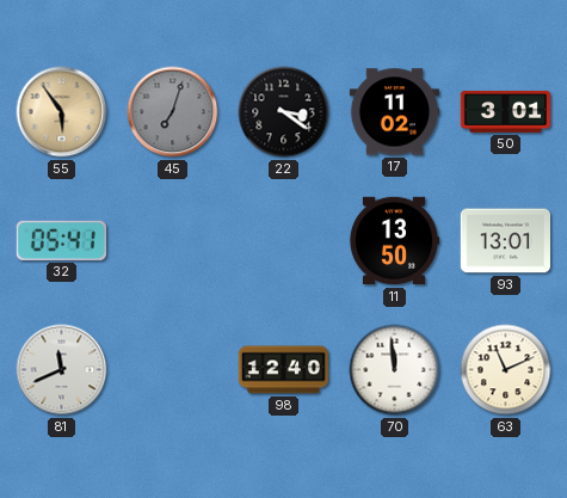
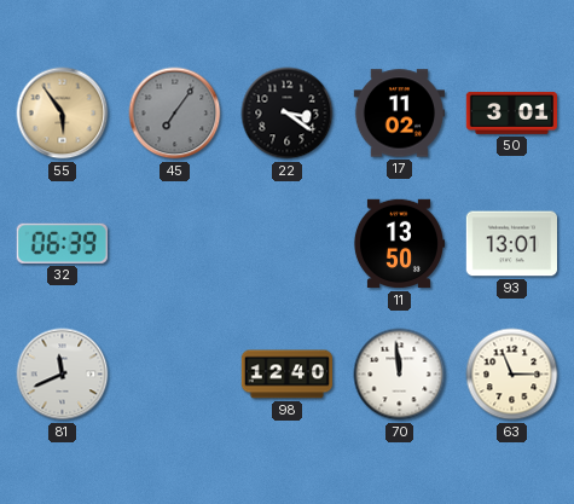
45: 7:03 -> 7:06 (175, 114)
32: 05:41 -> 06:39 (62, 243)
63: 11:11 -> 11:15 (512, 375)
